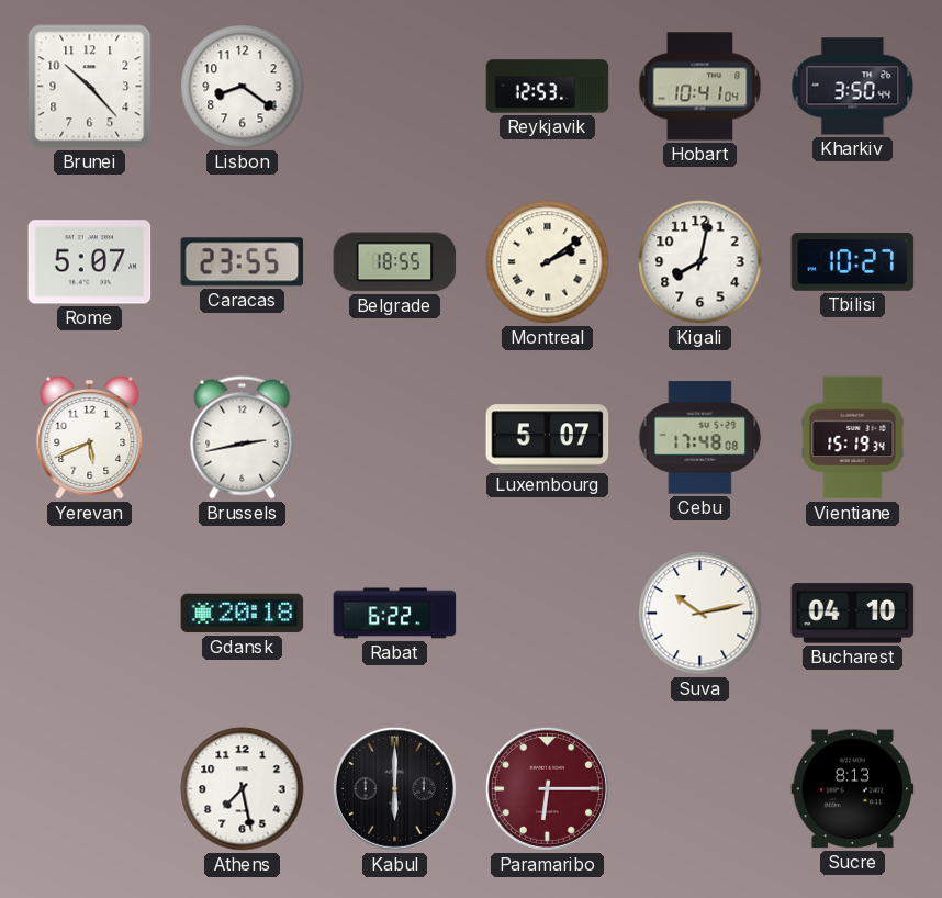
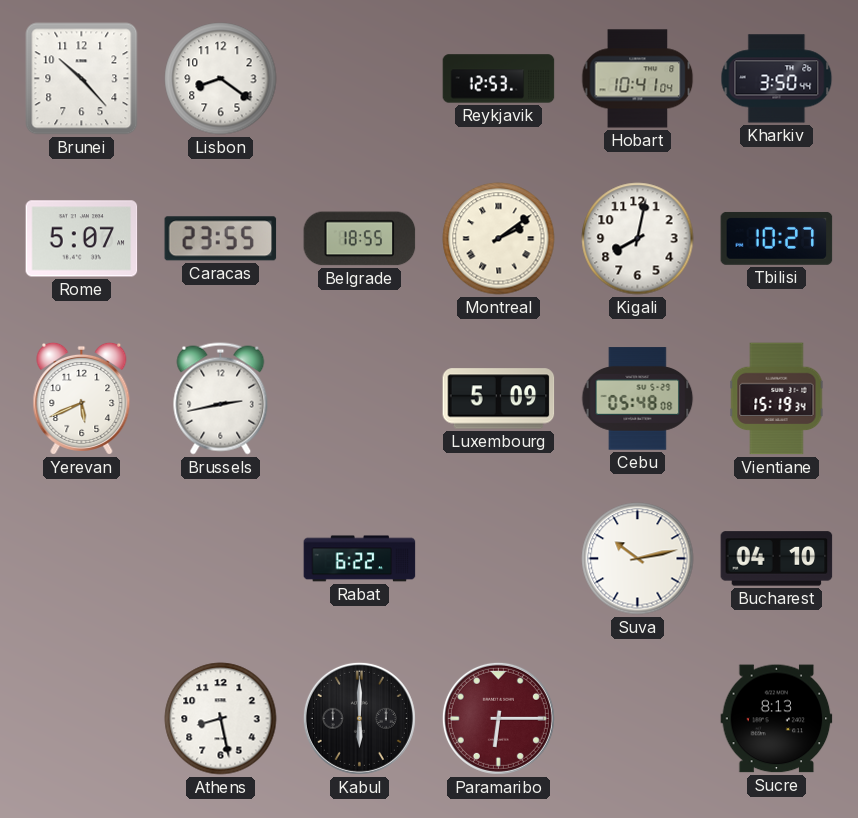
Luxembourg: 5:07 -> 5:09 (499, 399)
Cebu: 17:48 -> 05:48 (638, 399)
Gdansk: 20:18 -> none (243, 614)
Athens: 7:28 -> 8:28 (221, 719)
